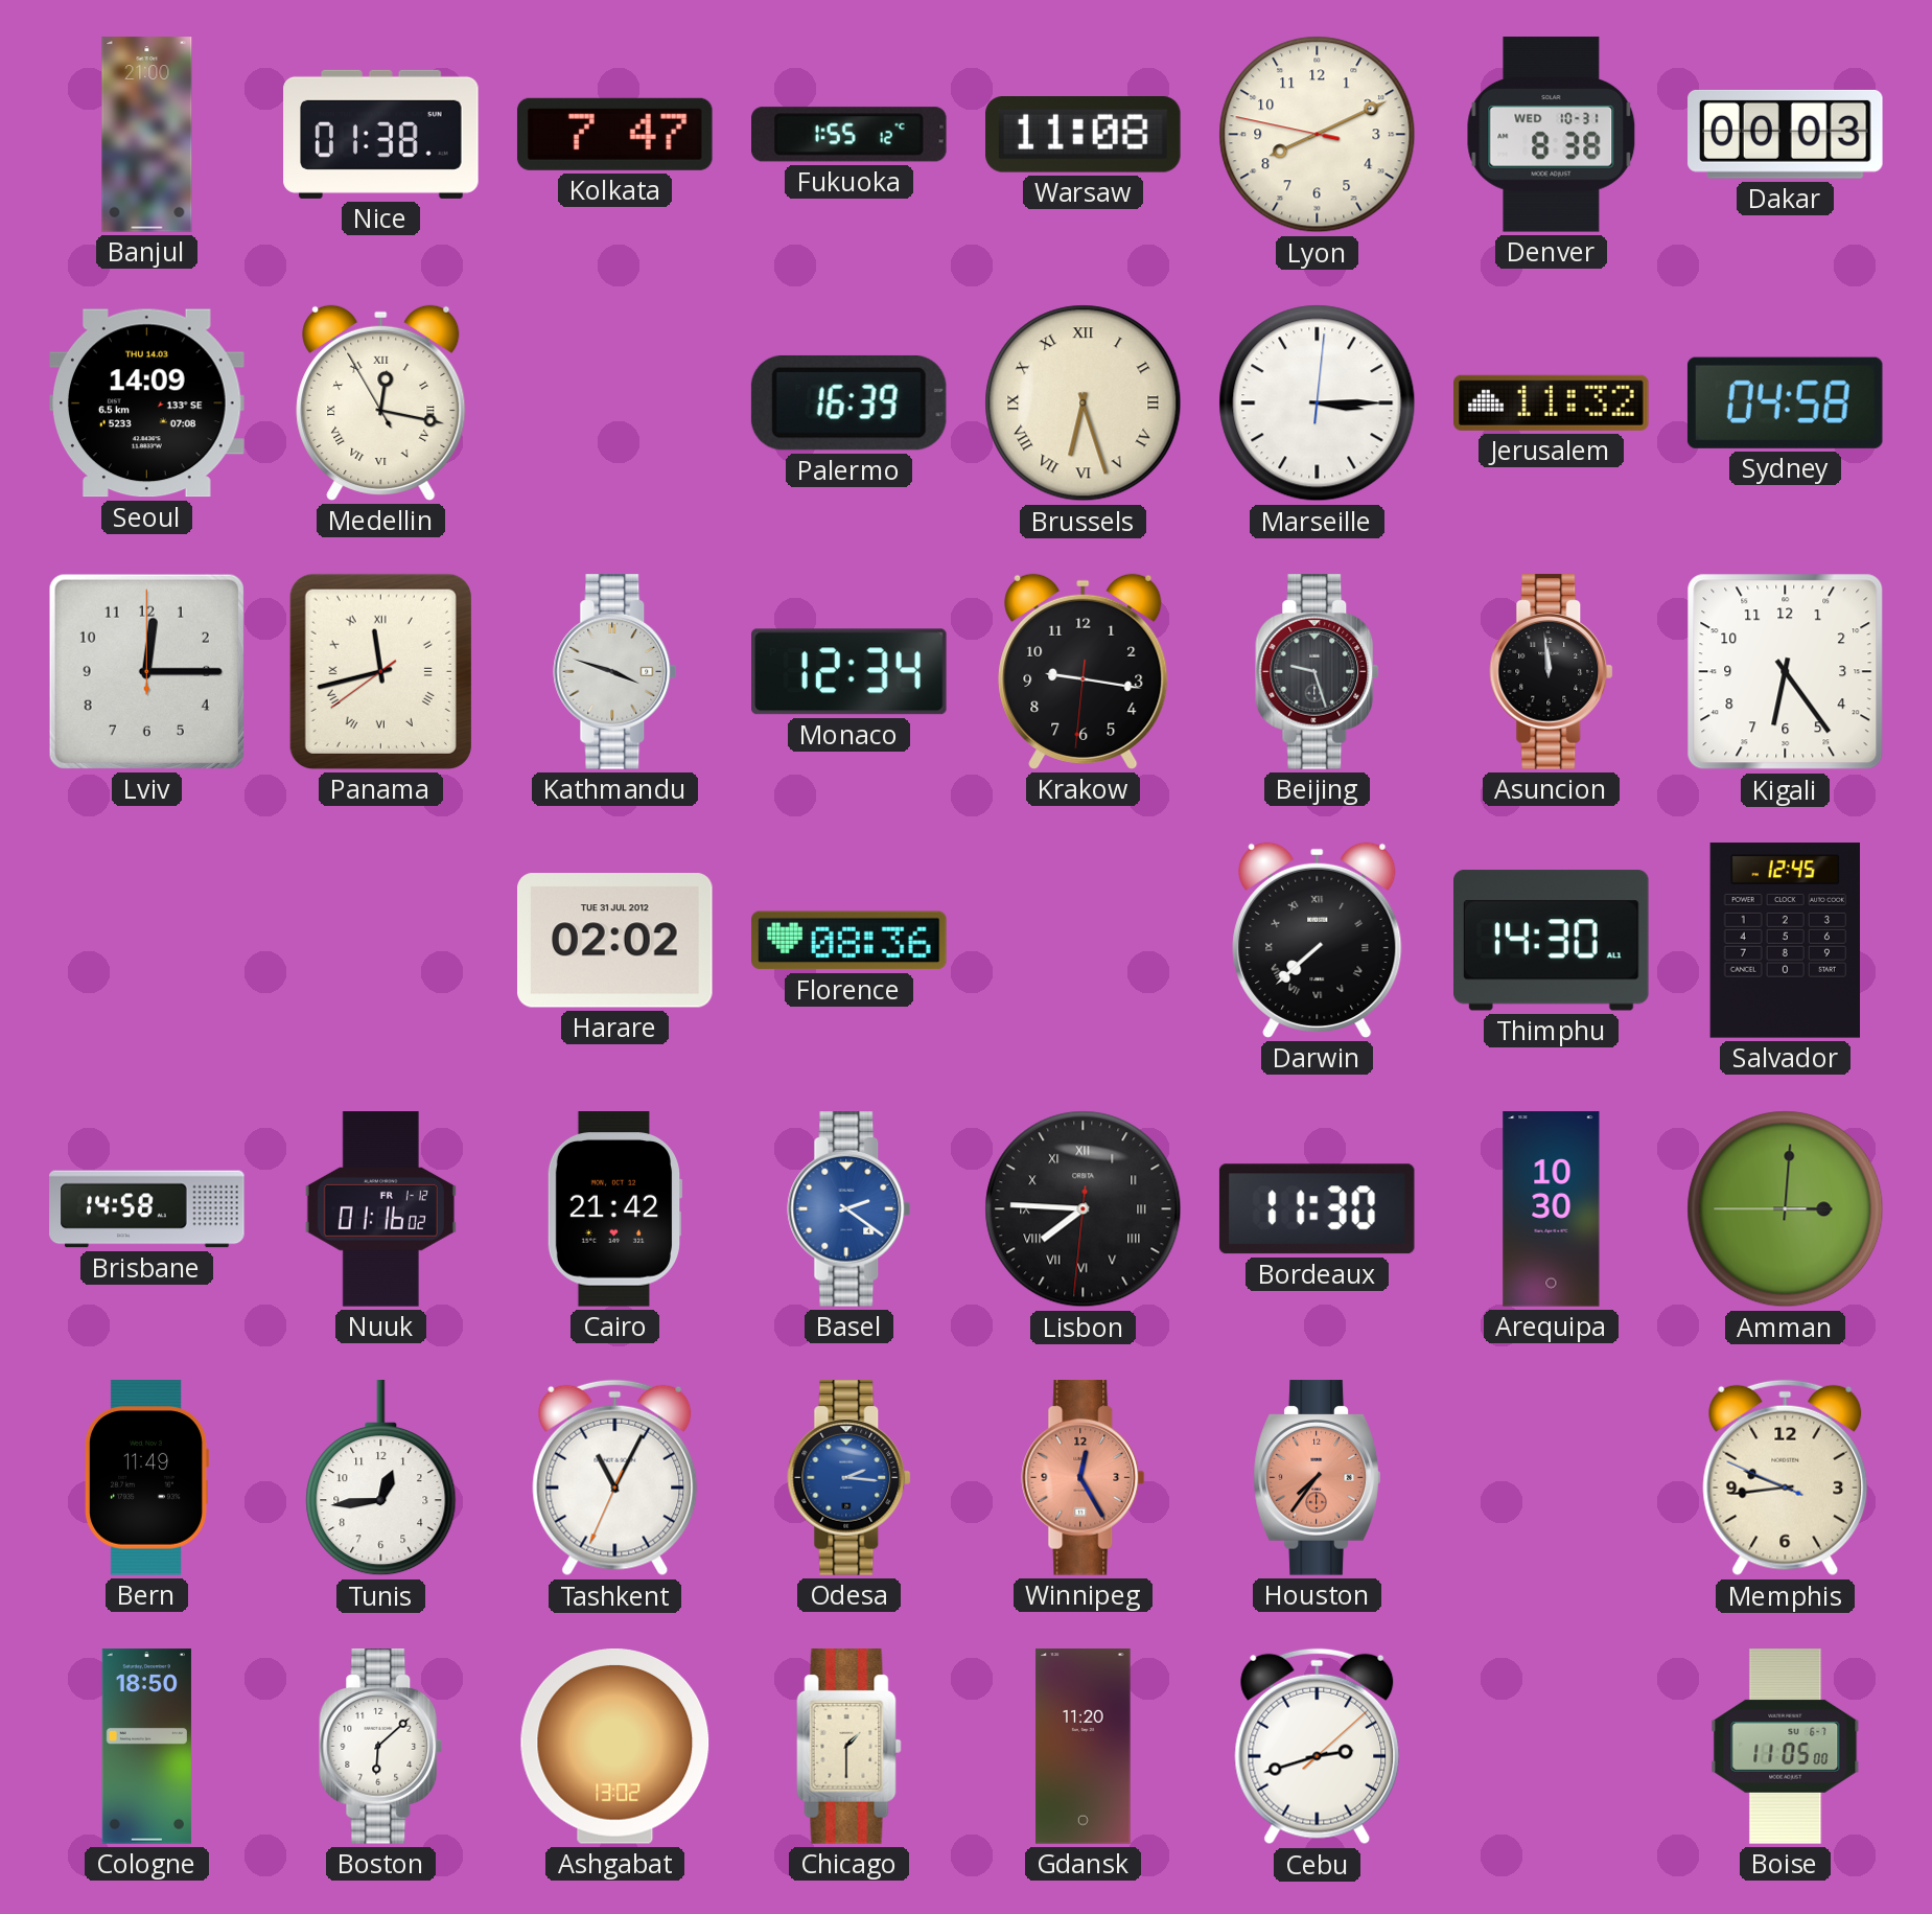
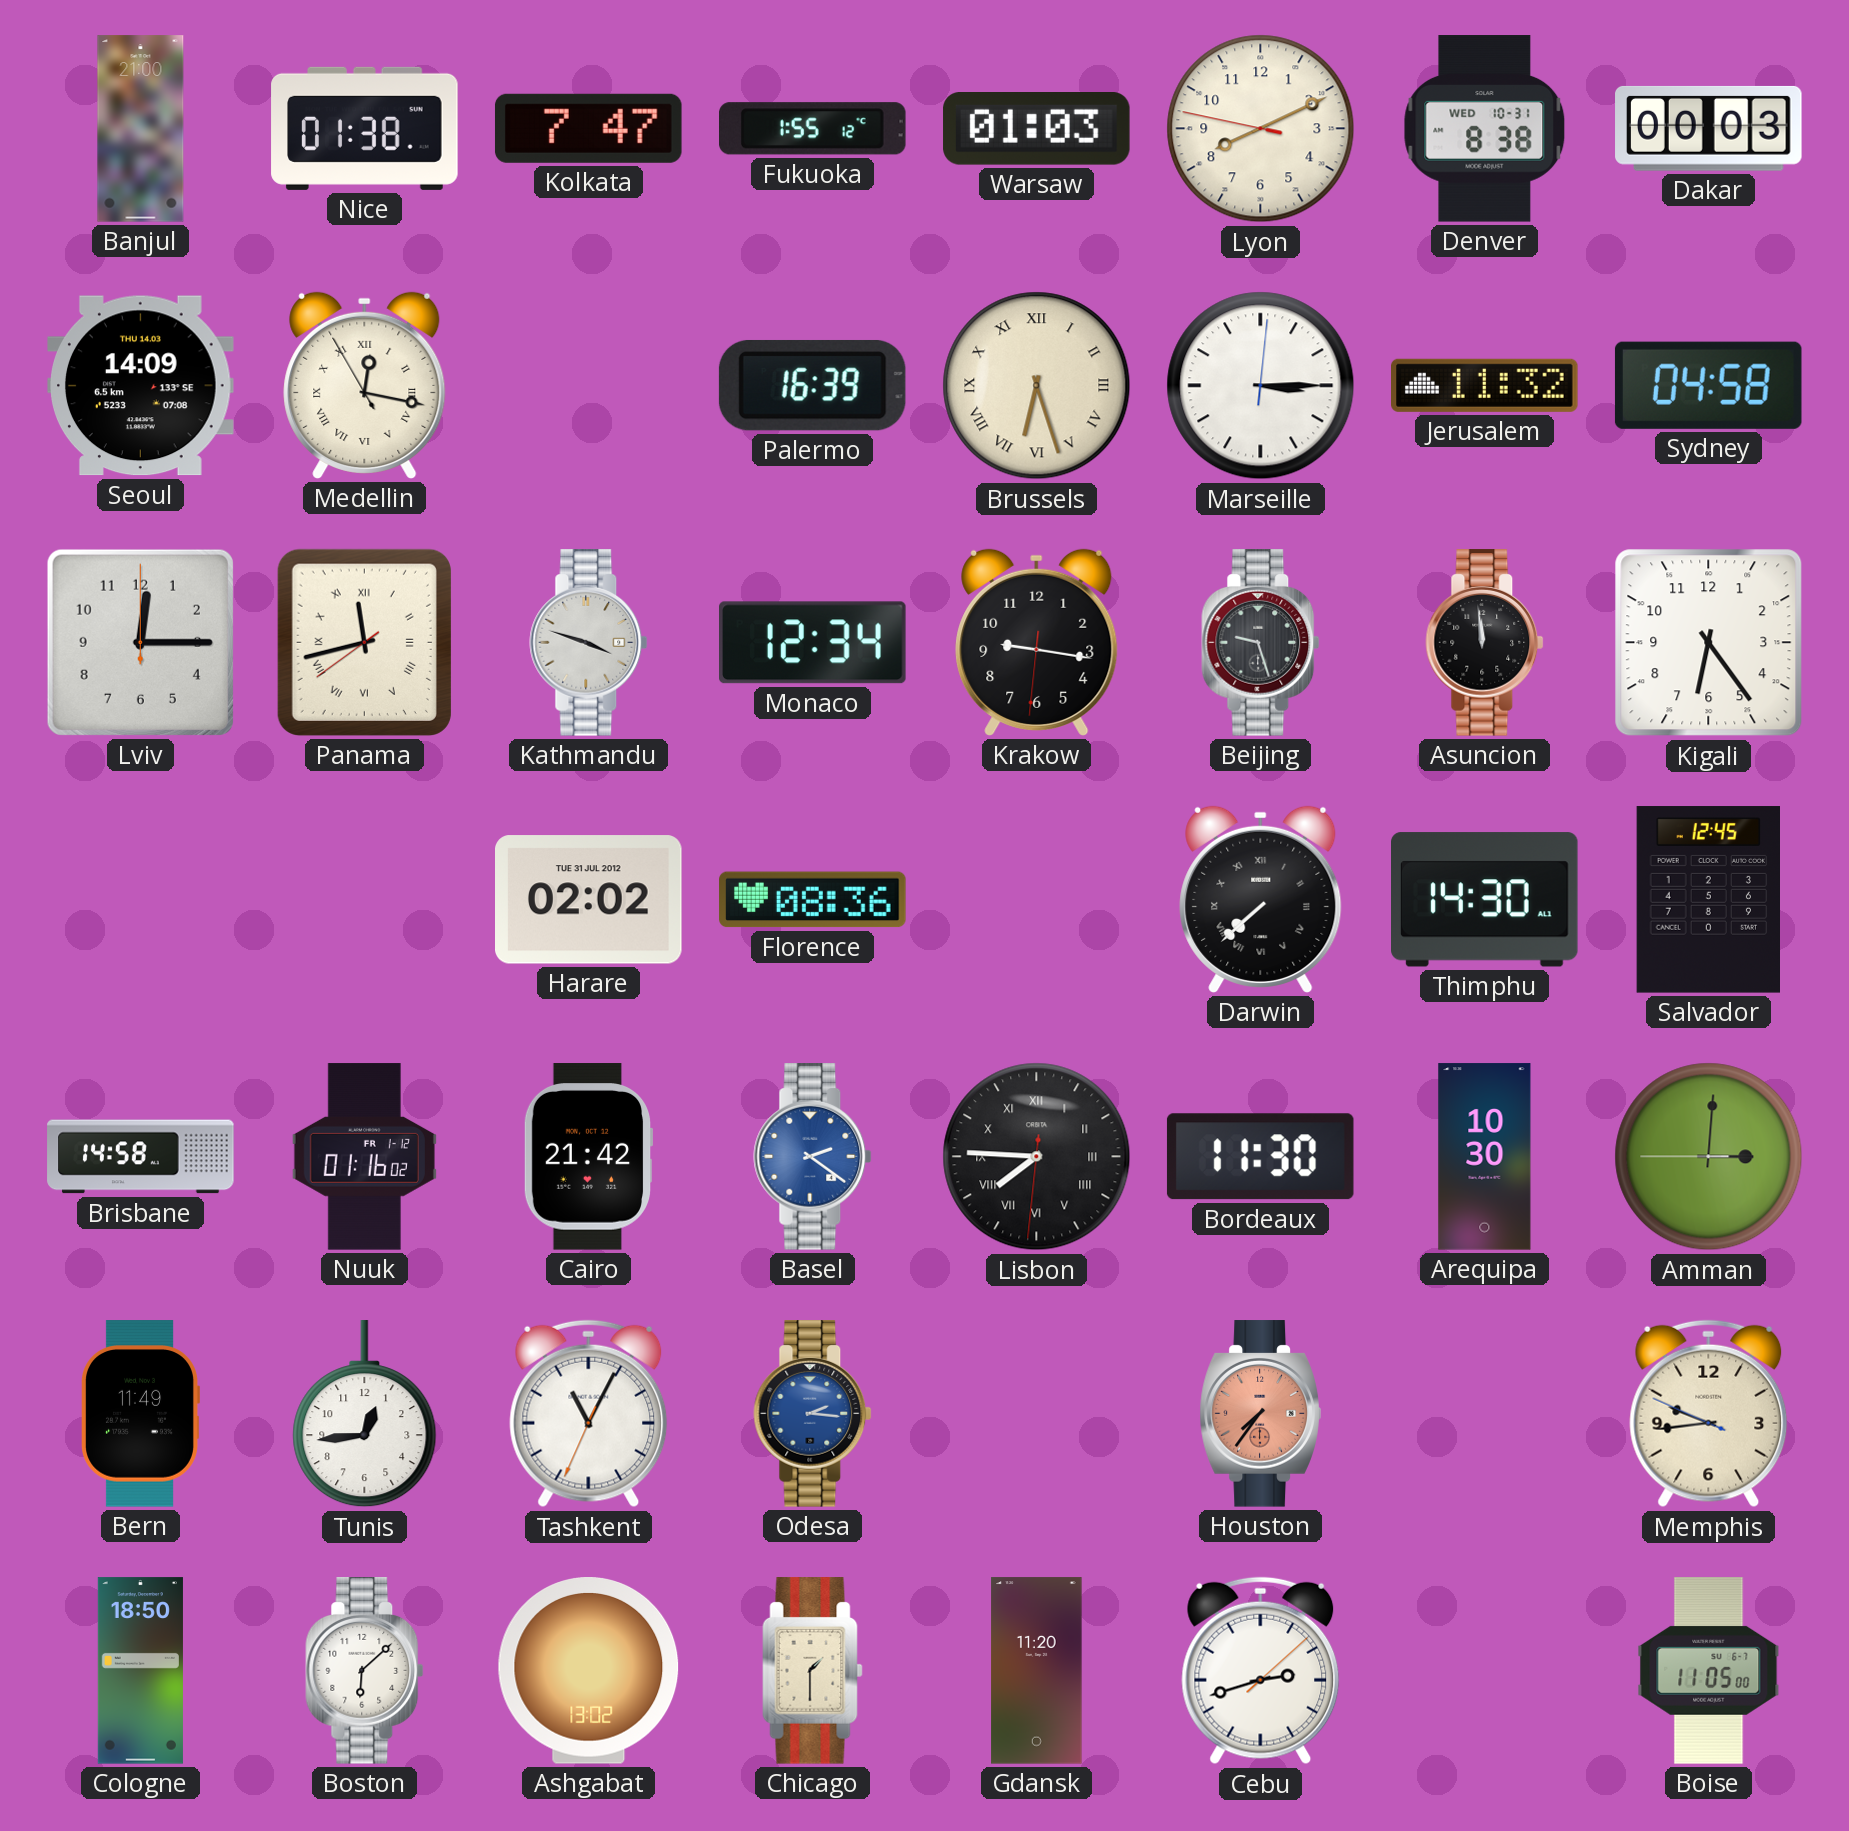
Warsaw: 11:08 -> 01:03 (1037, 129)
Winnipeg: 12:25 -> none (1084, 1478)
